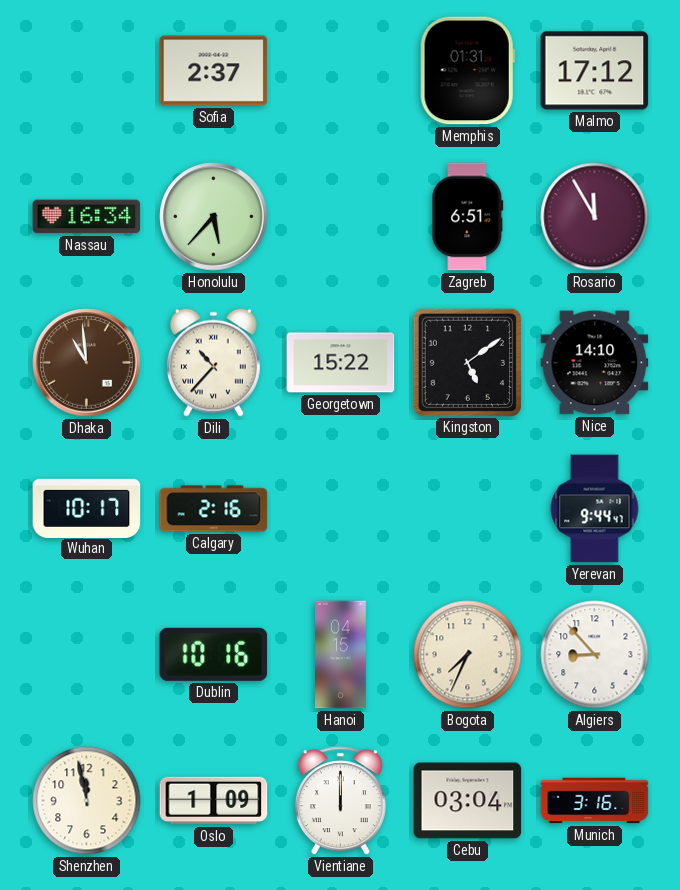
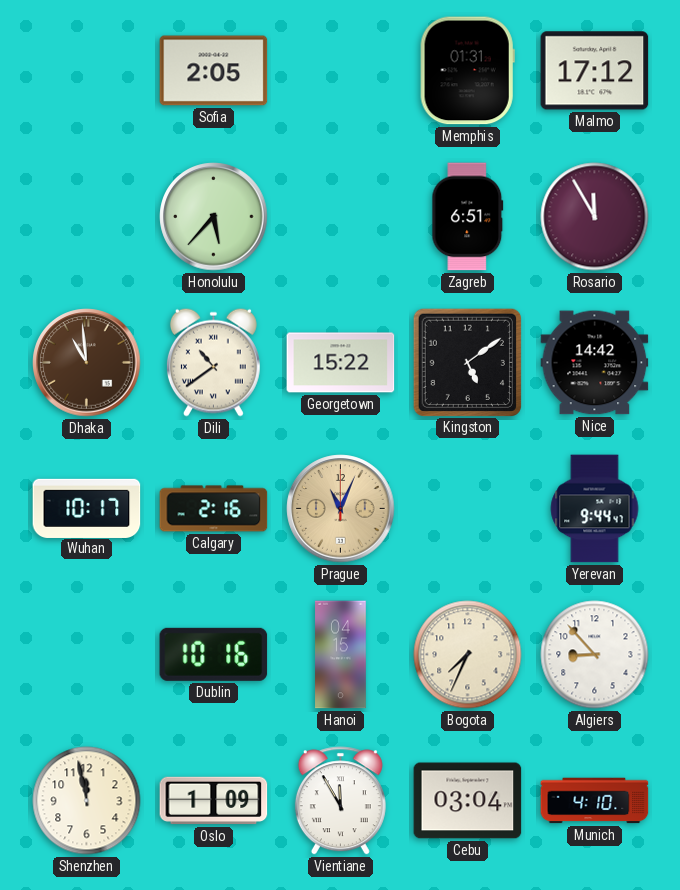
Sofia: 2:37 -> 2:05 (214, 71)
Nassau: 16:34 -> none (87, 217)
Dili: 10:37 -> 10:39 (213, 362)
Nice: 14:10 -> 14:42 (595, 363)
Prague: none -> 11:04 (341, 509)
Vientiane: 12:00 -> 11:55 (340, 801)
Munich: 3:16 -> 4:10 (595, 801)
